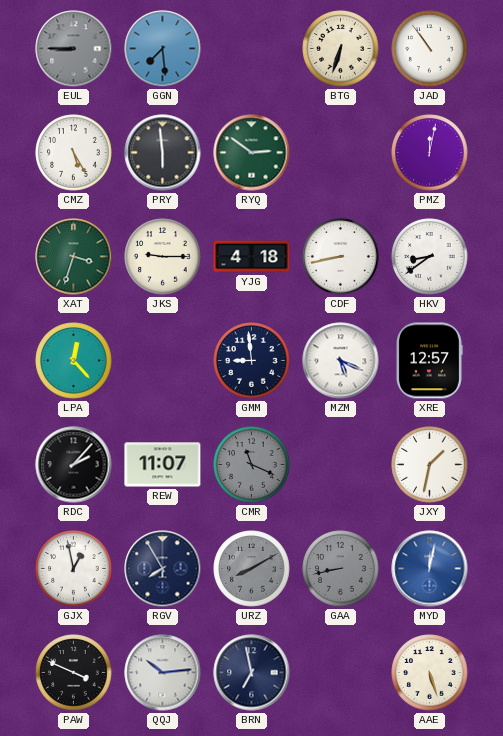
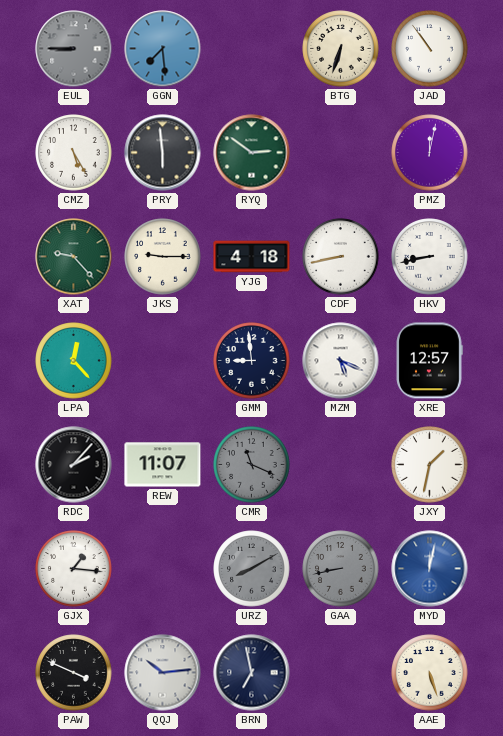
XAT: 3:33 -> 9:23 (74, 257)
HKV: 8:39 -> 8:43 (430, 257)
GJX: 12:58 -> 1:16 (74, 569)
RGV: 7:55 -> none (163, 569)
